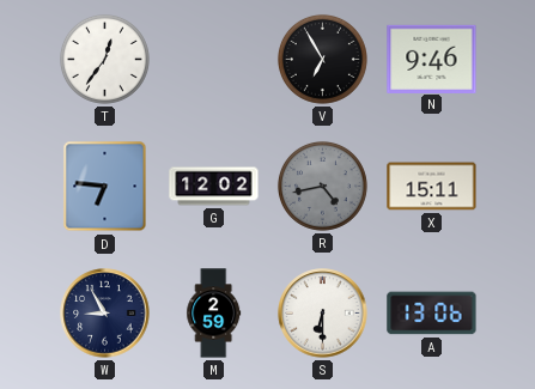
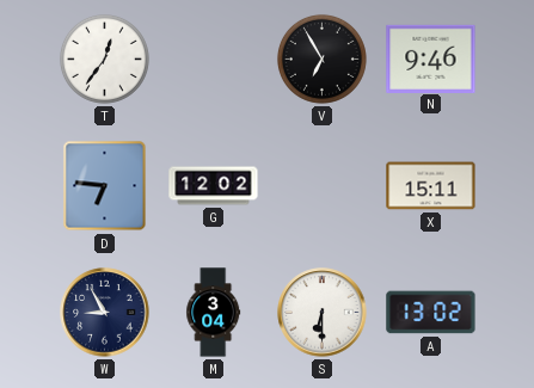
R: 4:43 -> none (322, 186)
M: 2:59 -> 3:04 (214, 313)
A: 13:06 -> 13:02 (431, 313)
